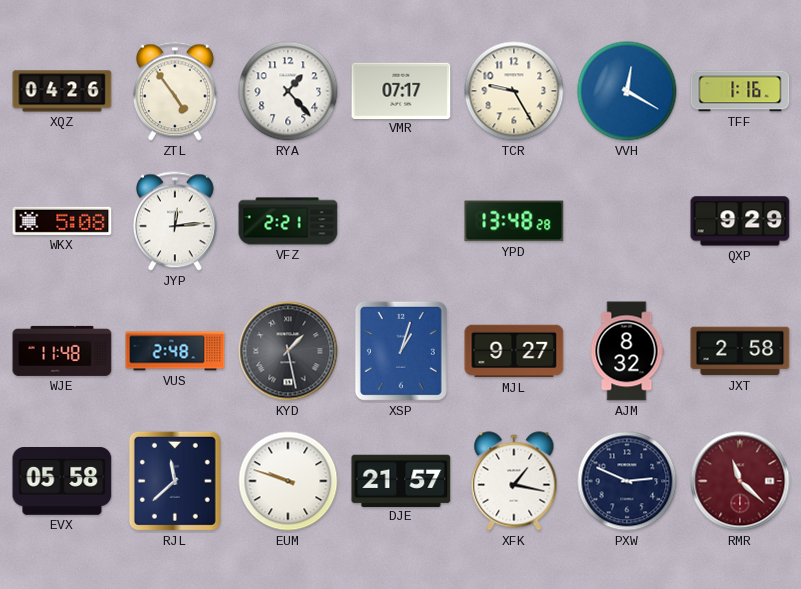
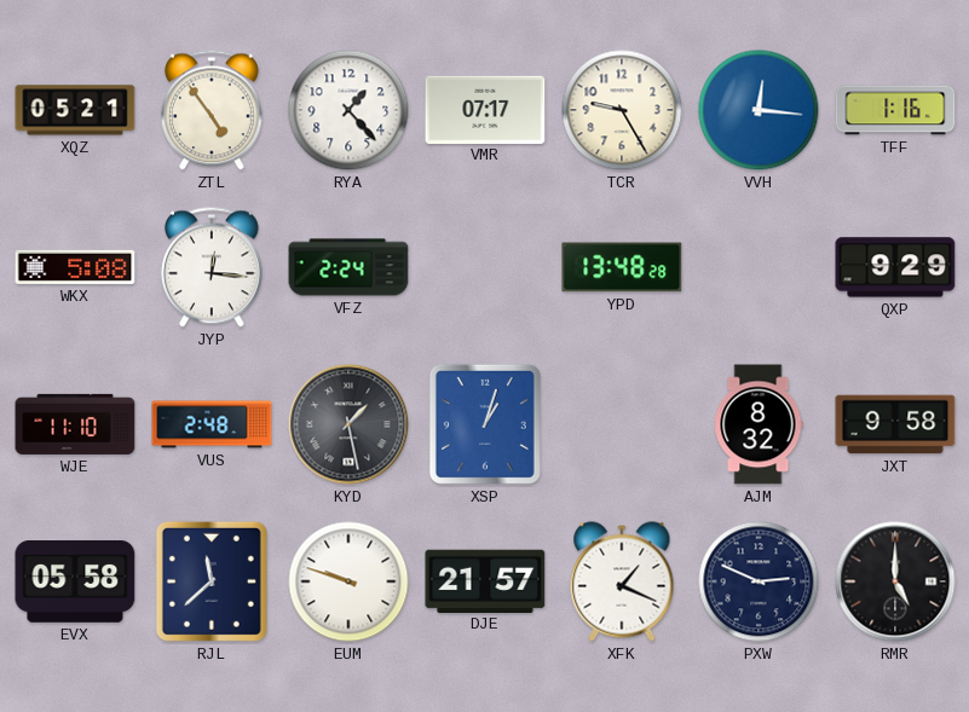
XQZ: 04:26 -> 05:21 (75, 110)
VVH: 12:20 -> 12:16 (759, 110)
JYP: 12:14 -> 12:16 (212, 267)
VFZ: 2:21 -> 2:24 (348, 267)
WJE: 11:48 -> 11:10 (75, 424)
MJL: 9:27 -> none (514, 351)
JXT: 2:58 -> 9:58 (895, 424)
XFK: 1:17 -> 1:19 (622, 581)
RMR: 11:22 -> 5:00 (895, 581)
RMR dial: burgundy -> black (895, 581)
